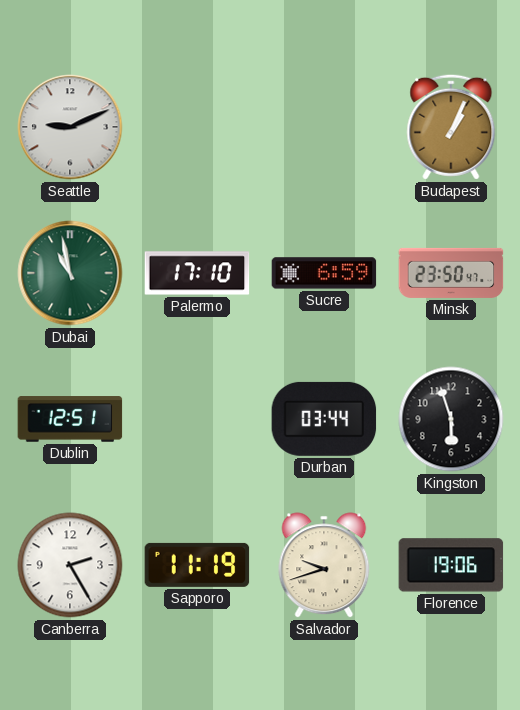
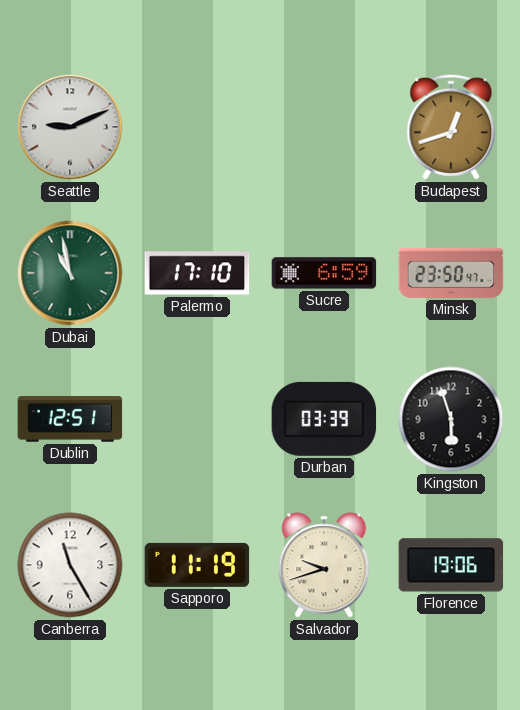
Budapest: 1:04 -> 12:42 (451, 127)
Durban: 03:44 -> 03:39 (324, 419)
Canberra: 2:25 -> 11:25 (70, 565)
